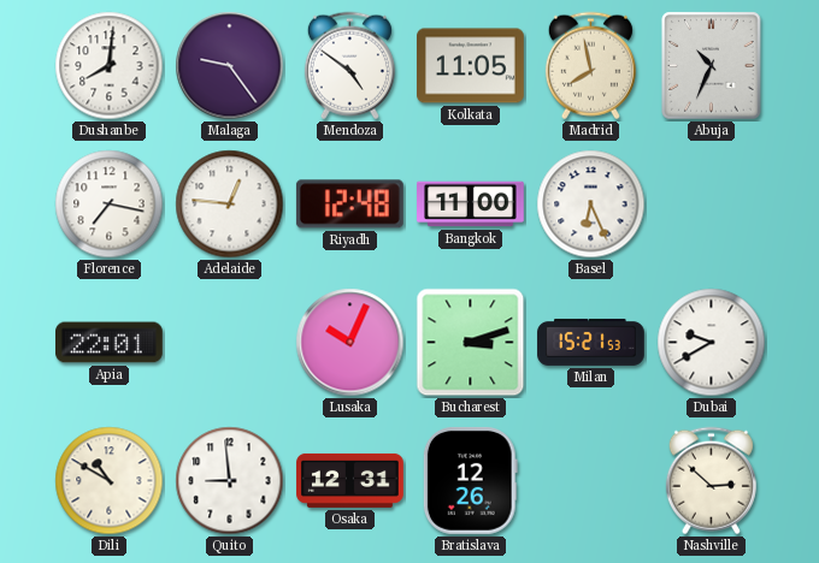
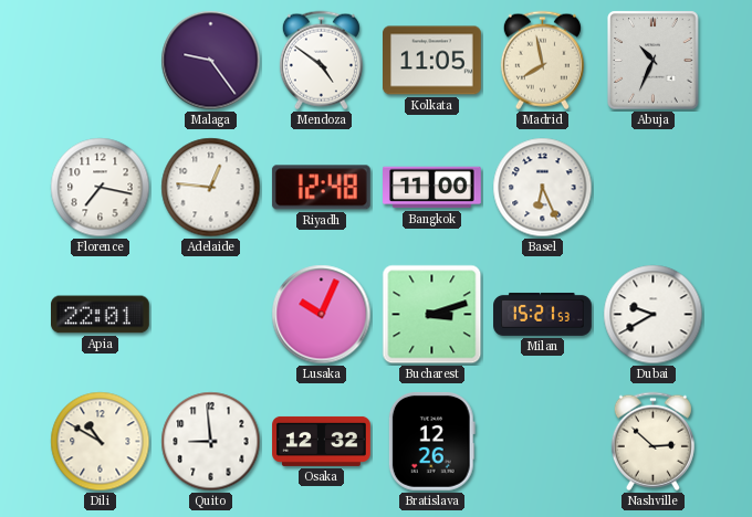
Dushanbe: 8:01 -> none (110, 66)
Osaka: 12:31 -> 12:32 (322, 441)
